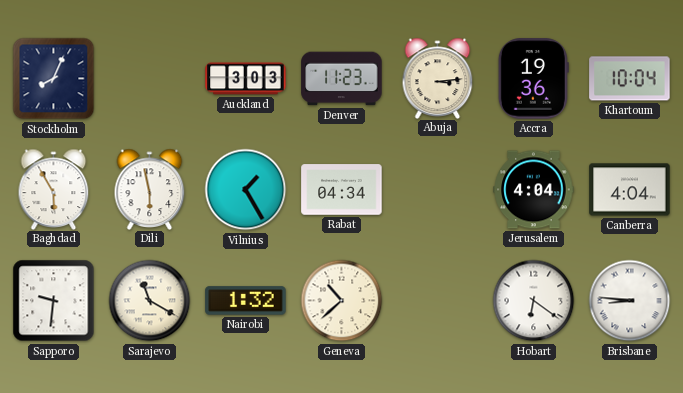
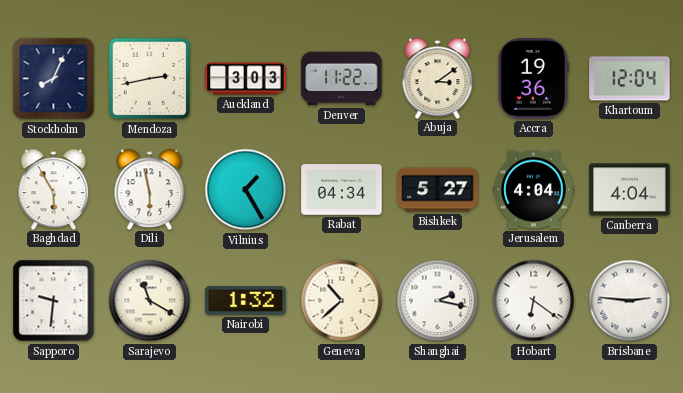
Mendoza: none -> 2:43 (150, 79)
Denver: 11:23 -> 11:22 (342, 79)
Abuja: 3:14 -> 3:09 (438, 78)
Khartoum: 10:04 -> 12:04 (630, 79)
Bishkek: none -> 5:27 (438, 190)
Shanghai: none -> 2:17 (438, 301)
Brisbane: 8:46 -> 2:46 (630, 301)
